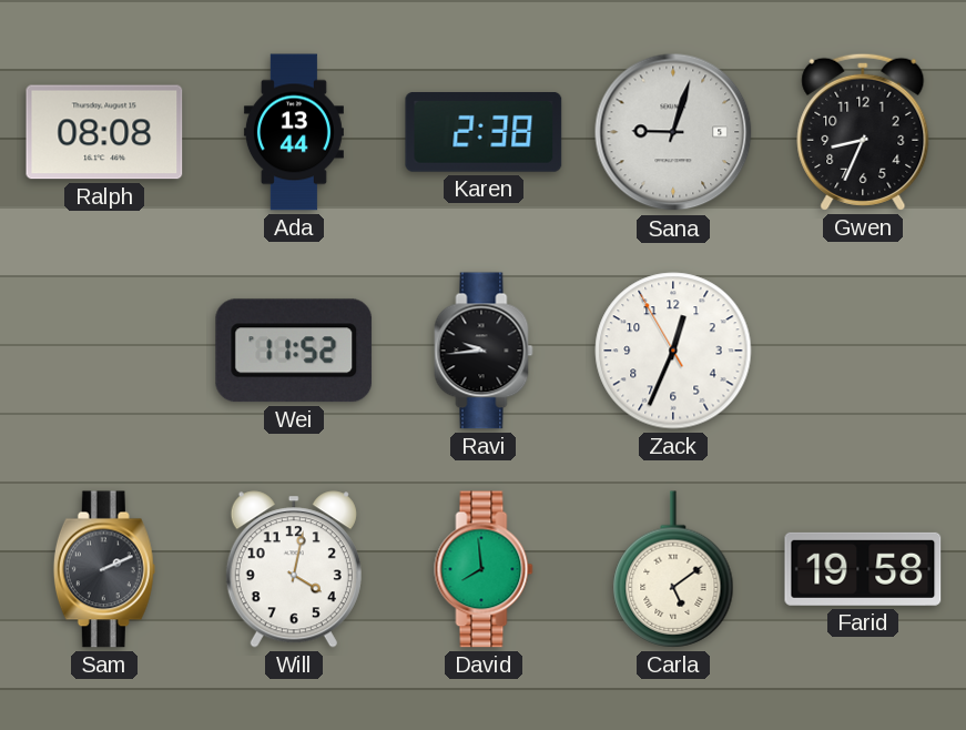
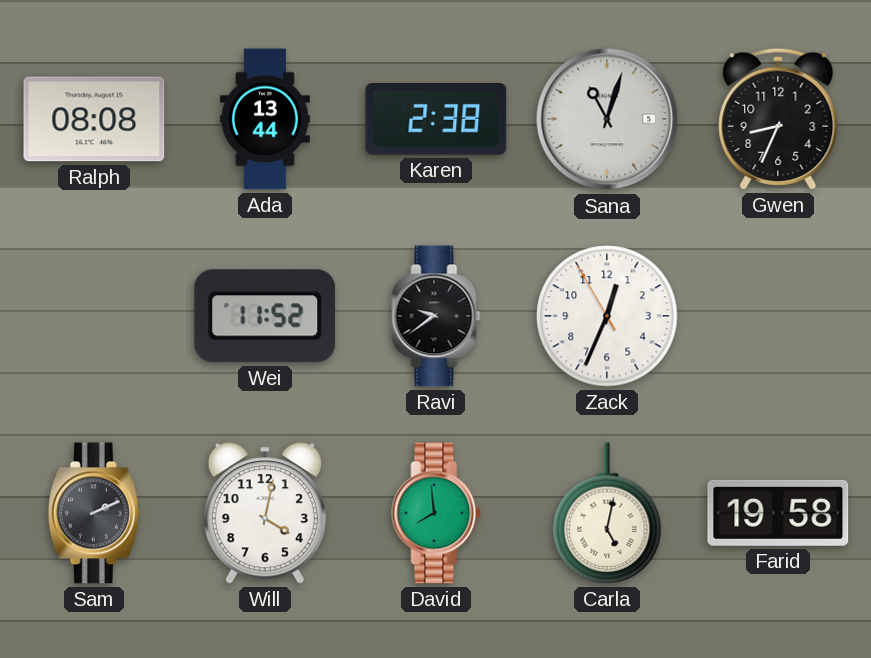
Sana: 9:03 -> 11:03 (607, 119)
Ravi: 9:44 -> 9:39 (436, 316)
Carla: 5:09 -> 5:02 (607, 513)
